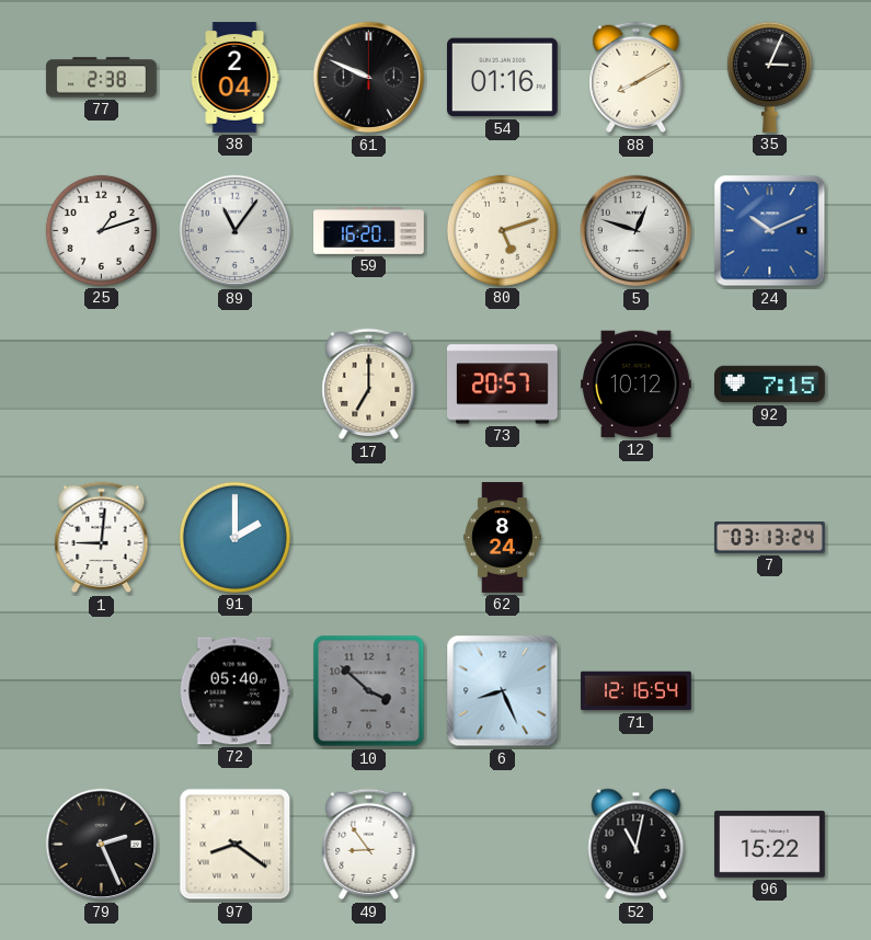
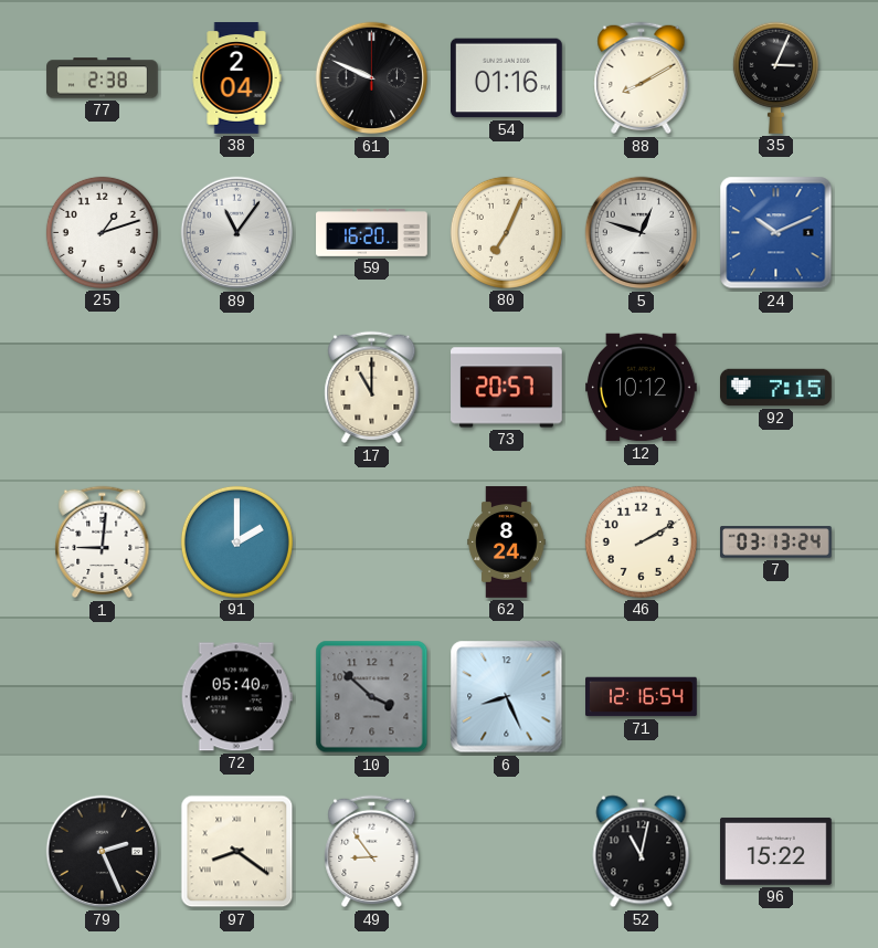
80: 5:12 -> 7:04 (506, 232)
17: 7:00 -> 11:00 (372, 388)
46: none -> 2:10 (641, 541)
